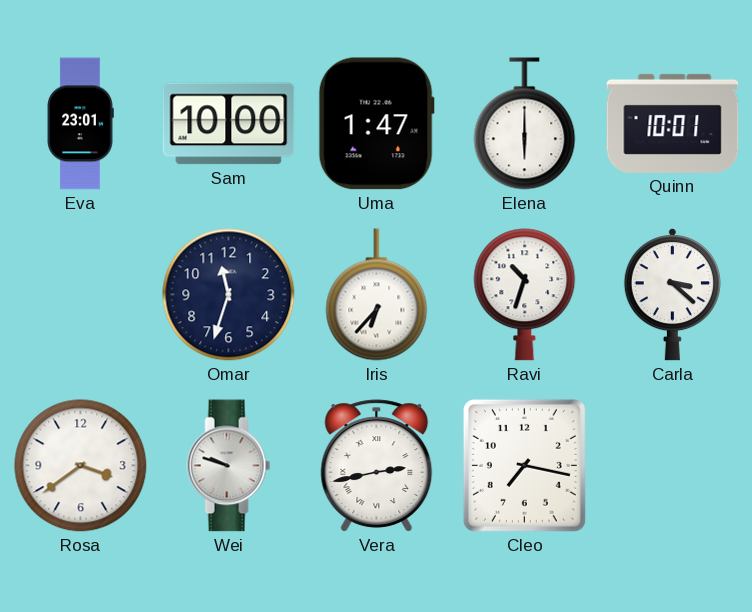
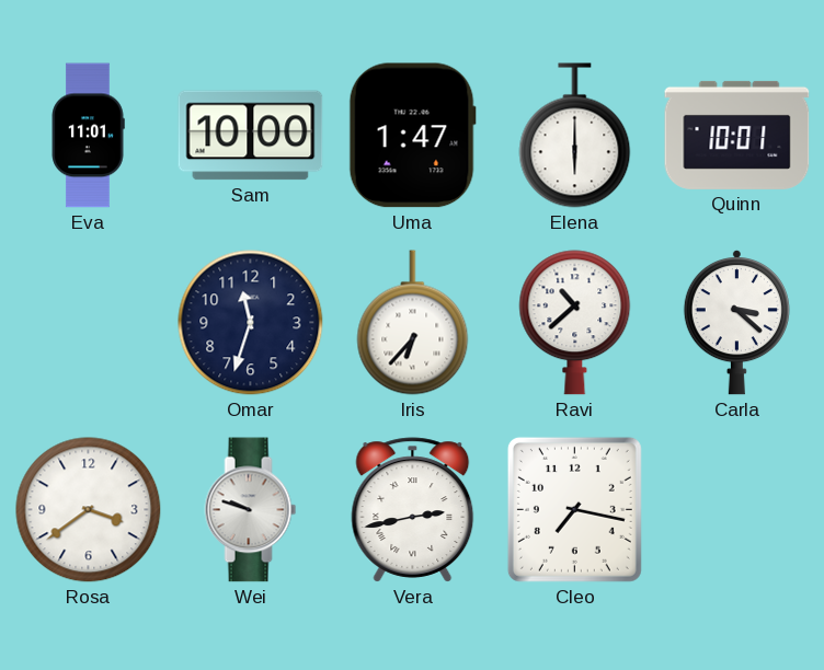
Eva: 23:01 -> 11:01 (88, 136)
Ravi: 10:33 -> 10:38 (575, 323)
